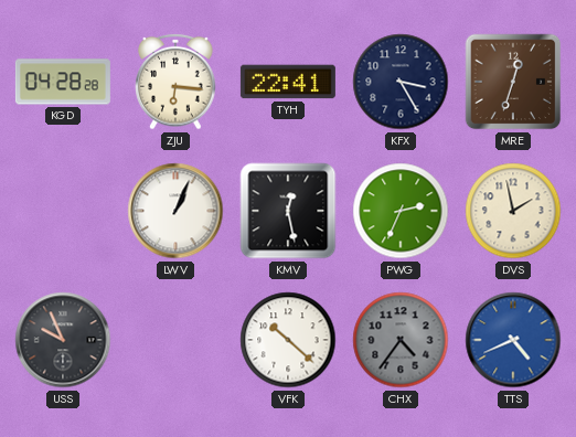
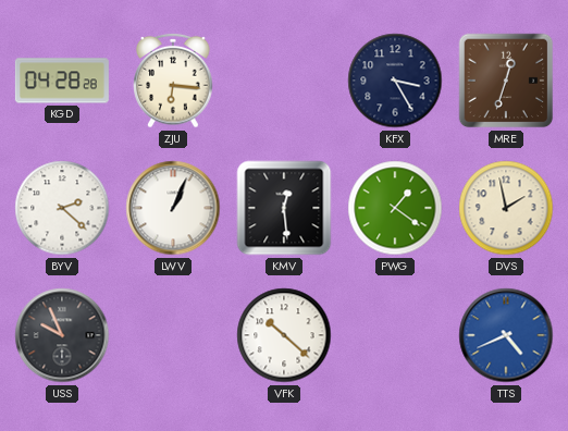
TYH: 22:41 -> none (288, 82)
BYV: none -> 2:22 (62, 208)
KMV: 12:28 -> 12:29 (284, 208)
PWG: 2:34 -> 1:21 (395, 208)
CHX: 4:36 -> none (401, 340)
